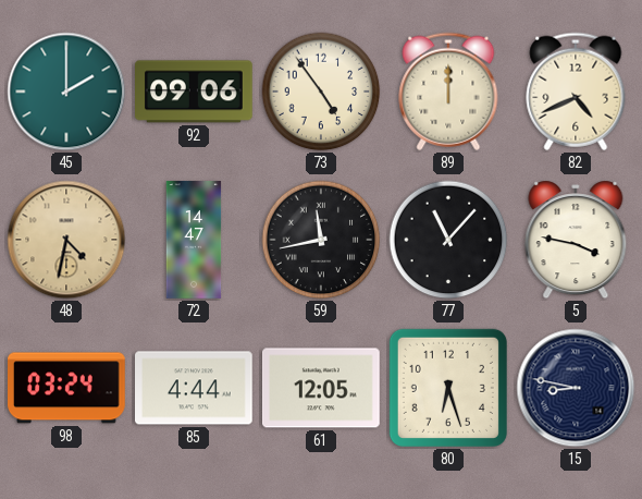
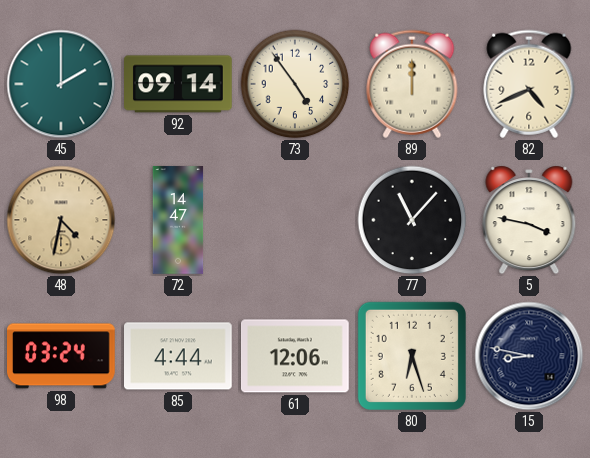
92: 09:06 -> 09:14 (179, 84)
59: 11:43 -> none (321, 240)
61: 12:05 -> 12:06 (296, 356)
